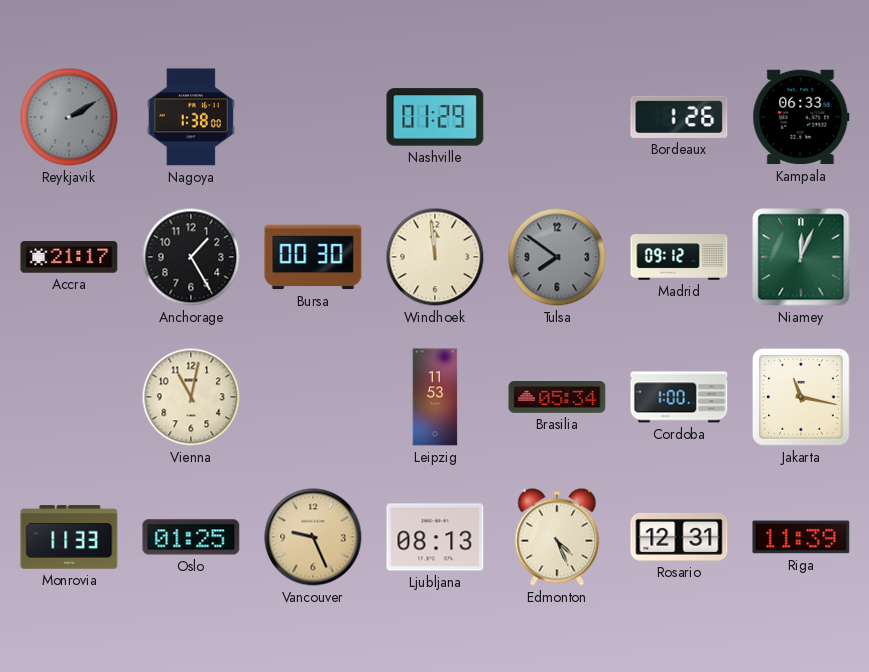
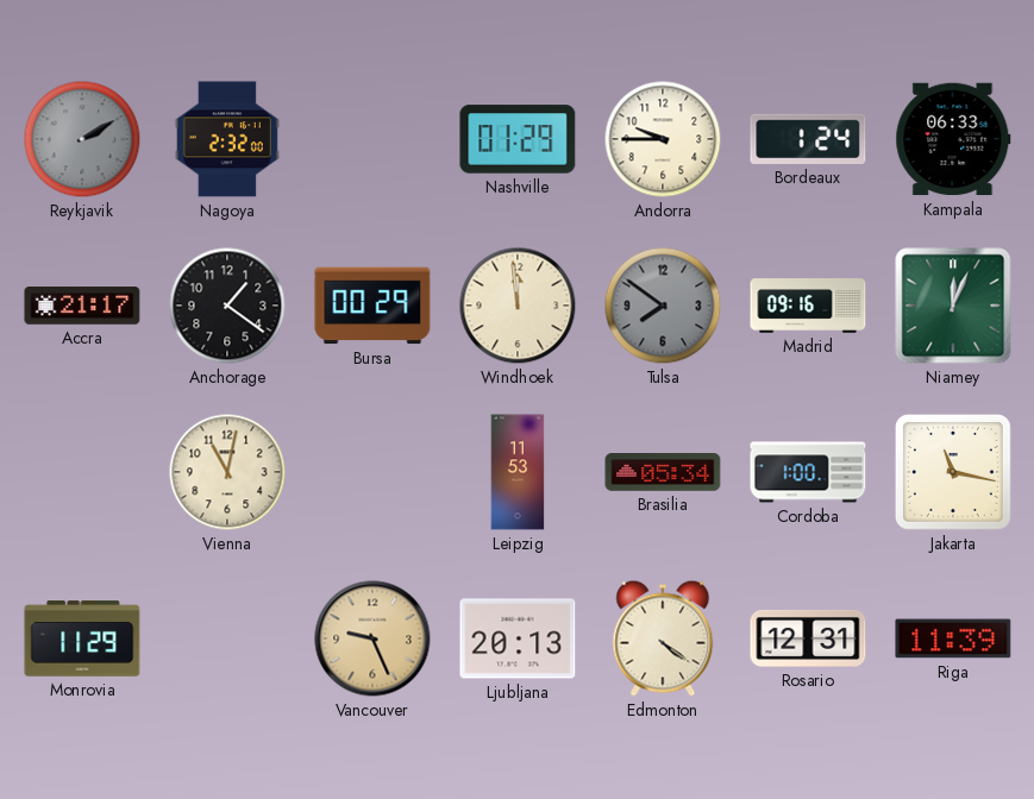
Nagoya: 1:38 -> 2:32 (227, 139)
Andorra: none -> 9:45 (663, 139)
Bordeaux: 1:26 -> 1:24 (808, 139)
Anchorage: 1:25 -> 1:21 (227, 306)
Bursa: 00:30 -> 00:29 (372, 306)
Madrid: 09:12 -> 09:16 (808, 306)
Monrovia: 11:33 -> 11:29 (82, 638)
Oslo: 01:25 -> none (191, 537)
Ljubljana: 08:13 -> 20:13 (518, 638)
Edmonton: 4:26 -> 4:21 (663, 638)
